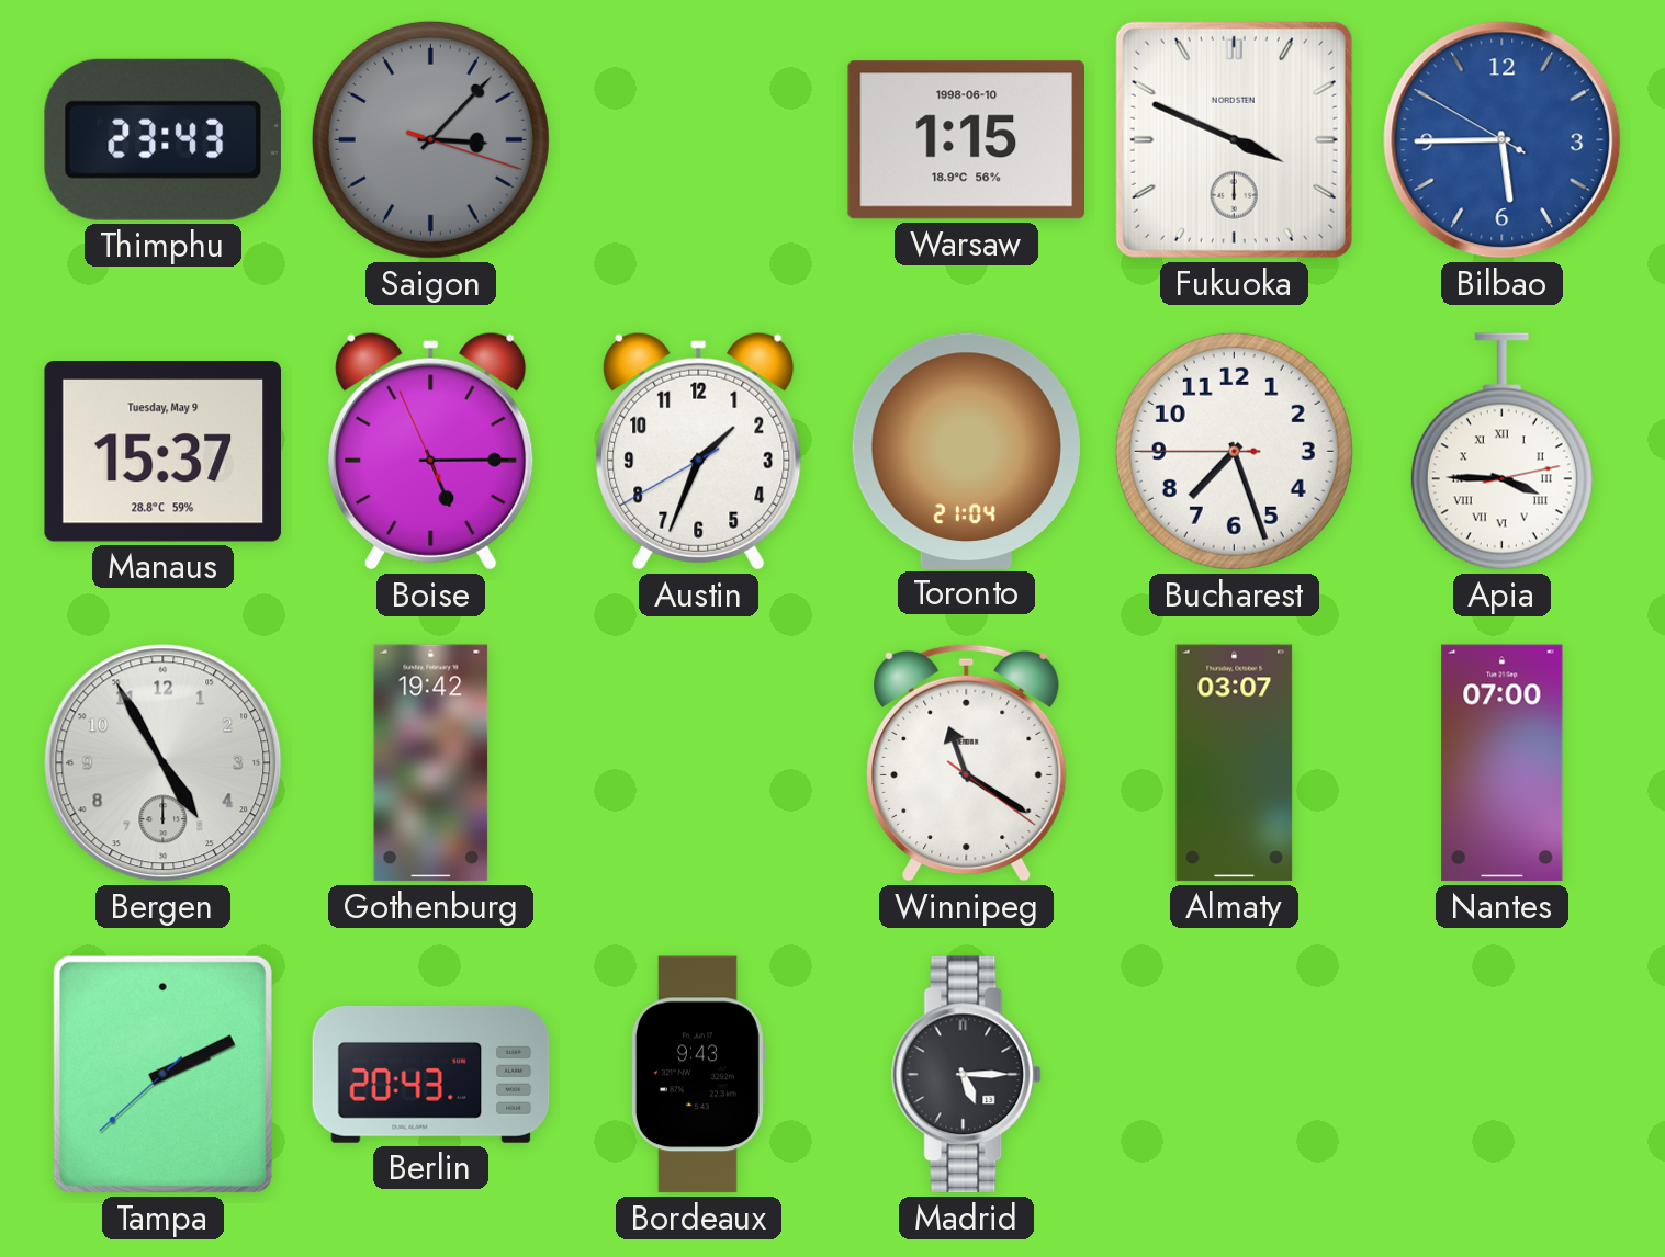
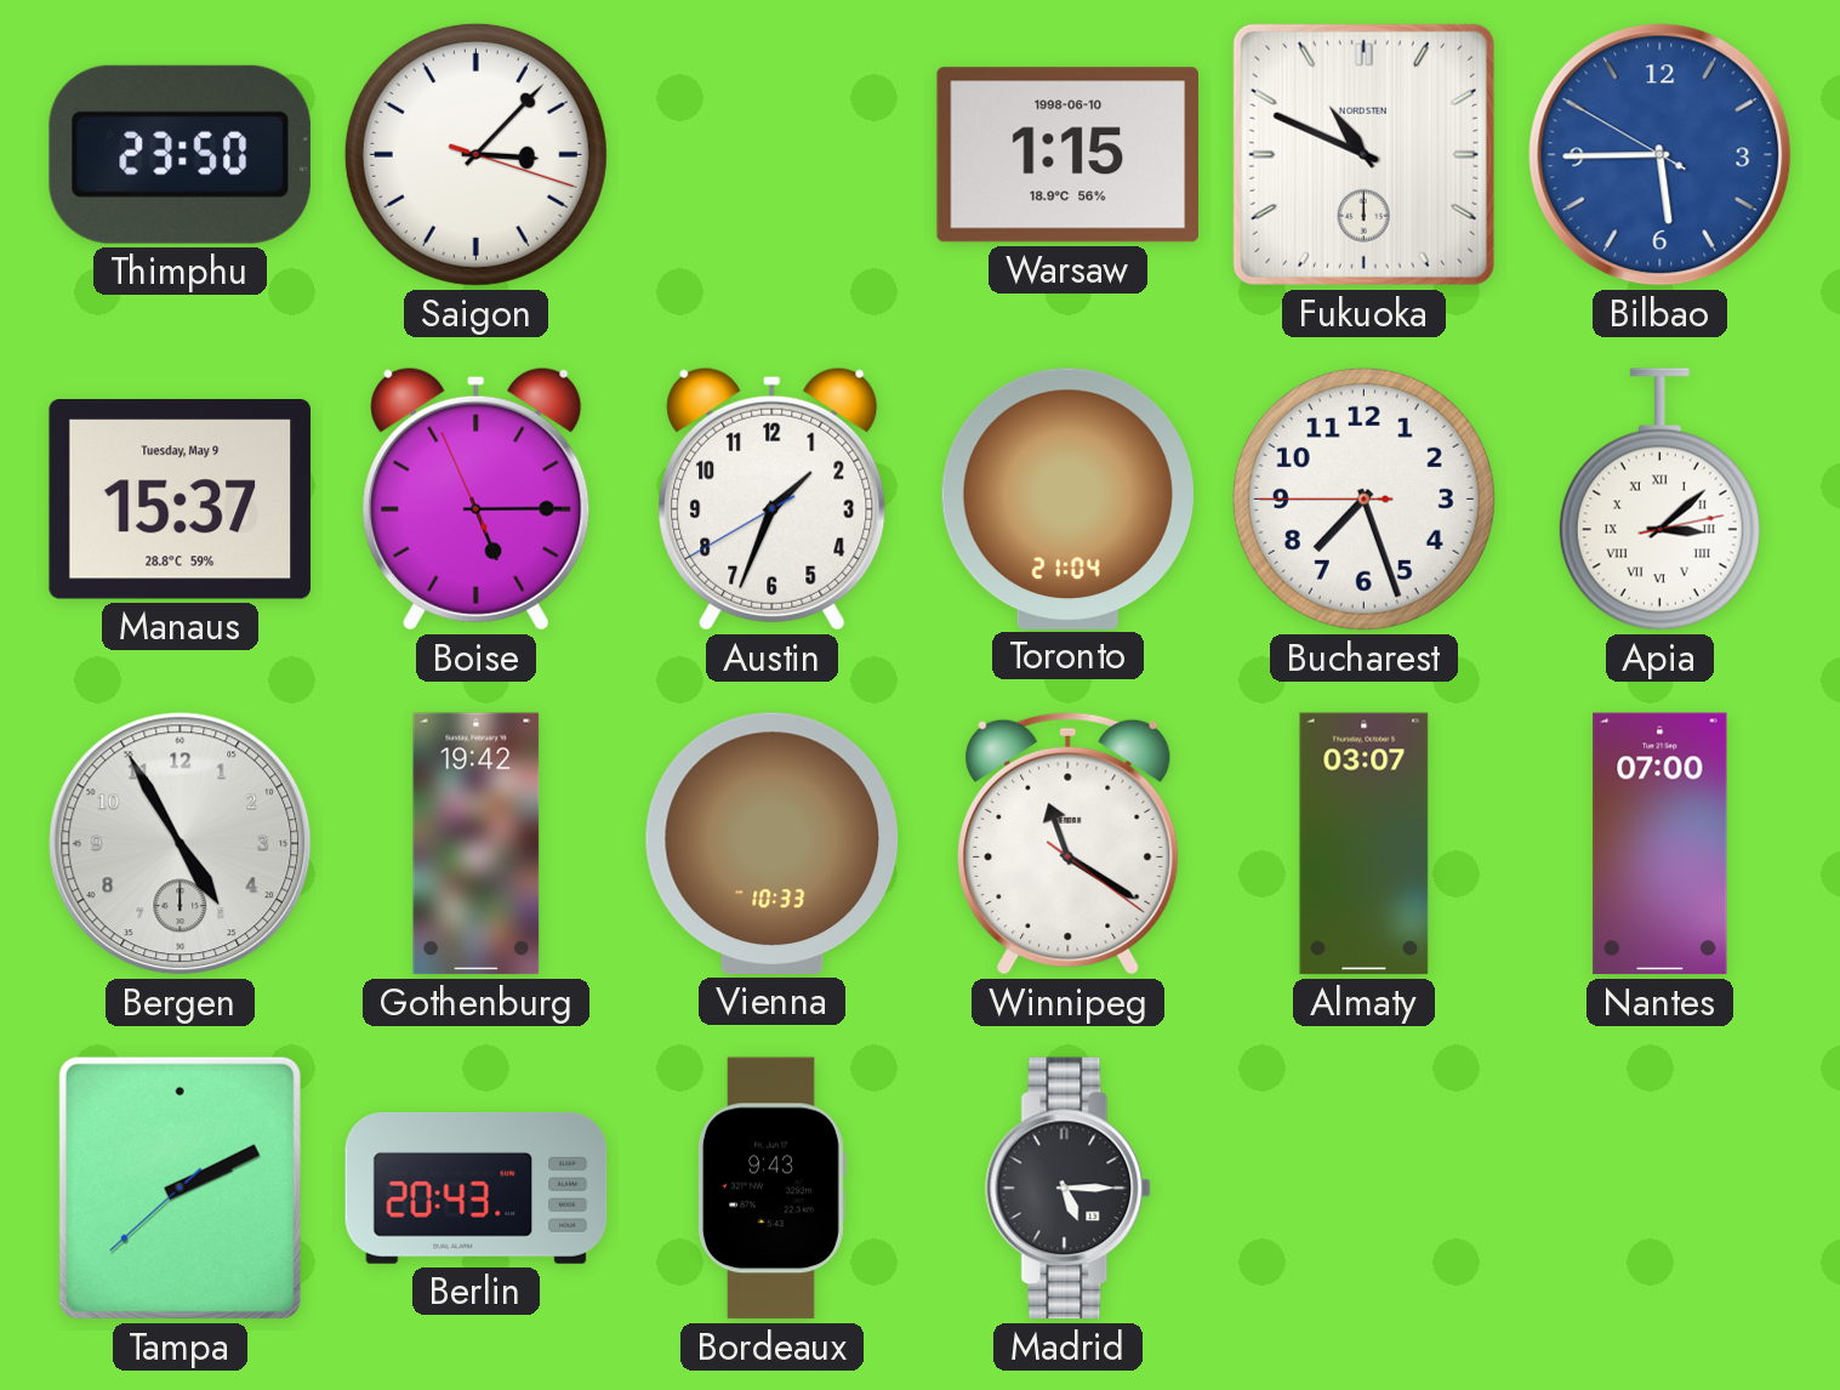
Thimphu: 23:43 -> 23:50 (180, 154)
Saigon dial: grey -> white (475, 154)
Fukuoka: 3:49 -> 10:49 (1363, 154)
Apia: 3:45 -> 3:08 (1659, 500)
Vienna: none -> 10:33 (771, 843)
